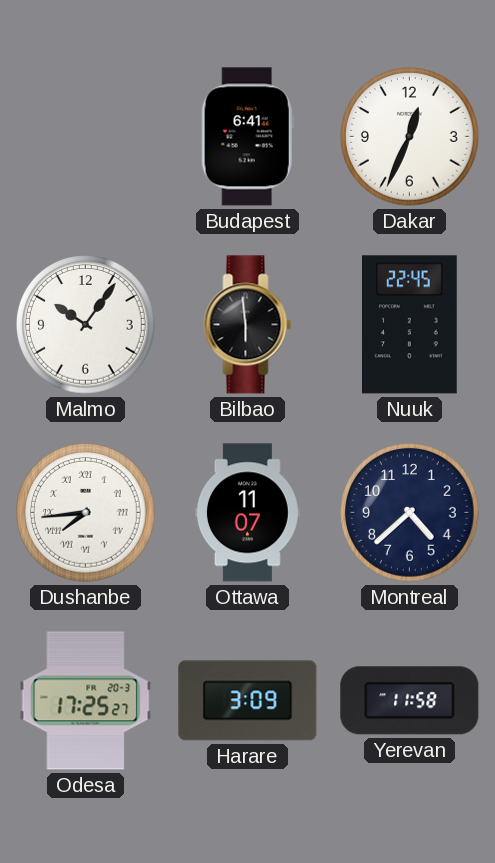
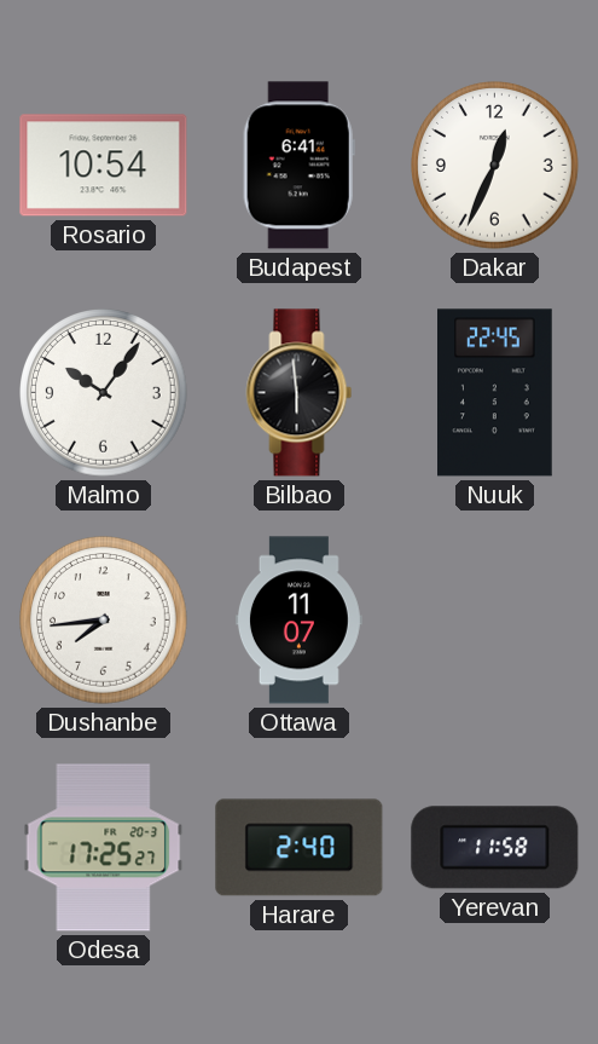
Rosario: none -> 10:54 (104, 166)
Dushanbe numerals: Roman -> Arabic (104, 621)
Montreal: 4:38 -> none (410, 513)
Harare: 3:09 -> 2:40 (300, 848)
